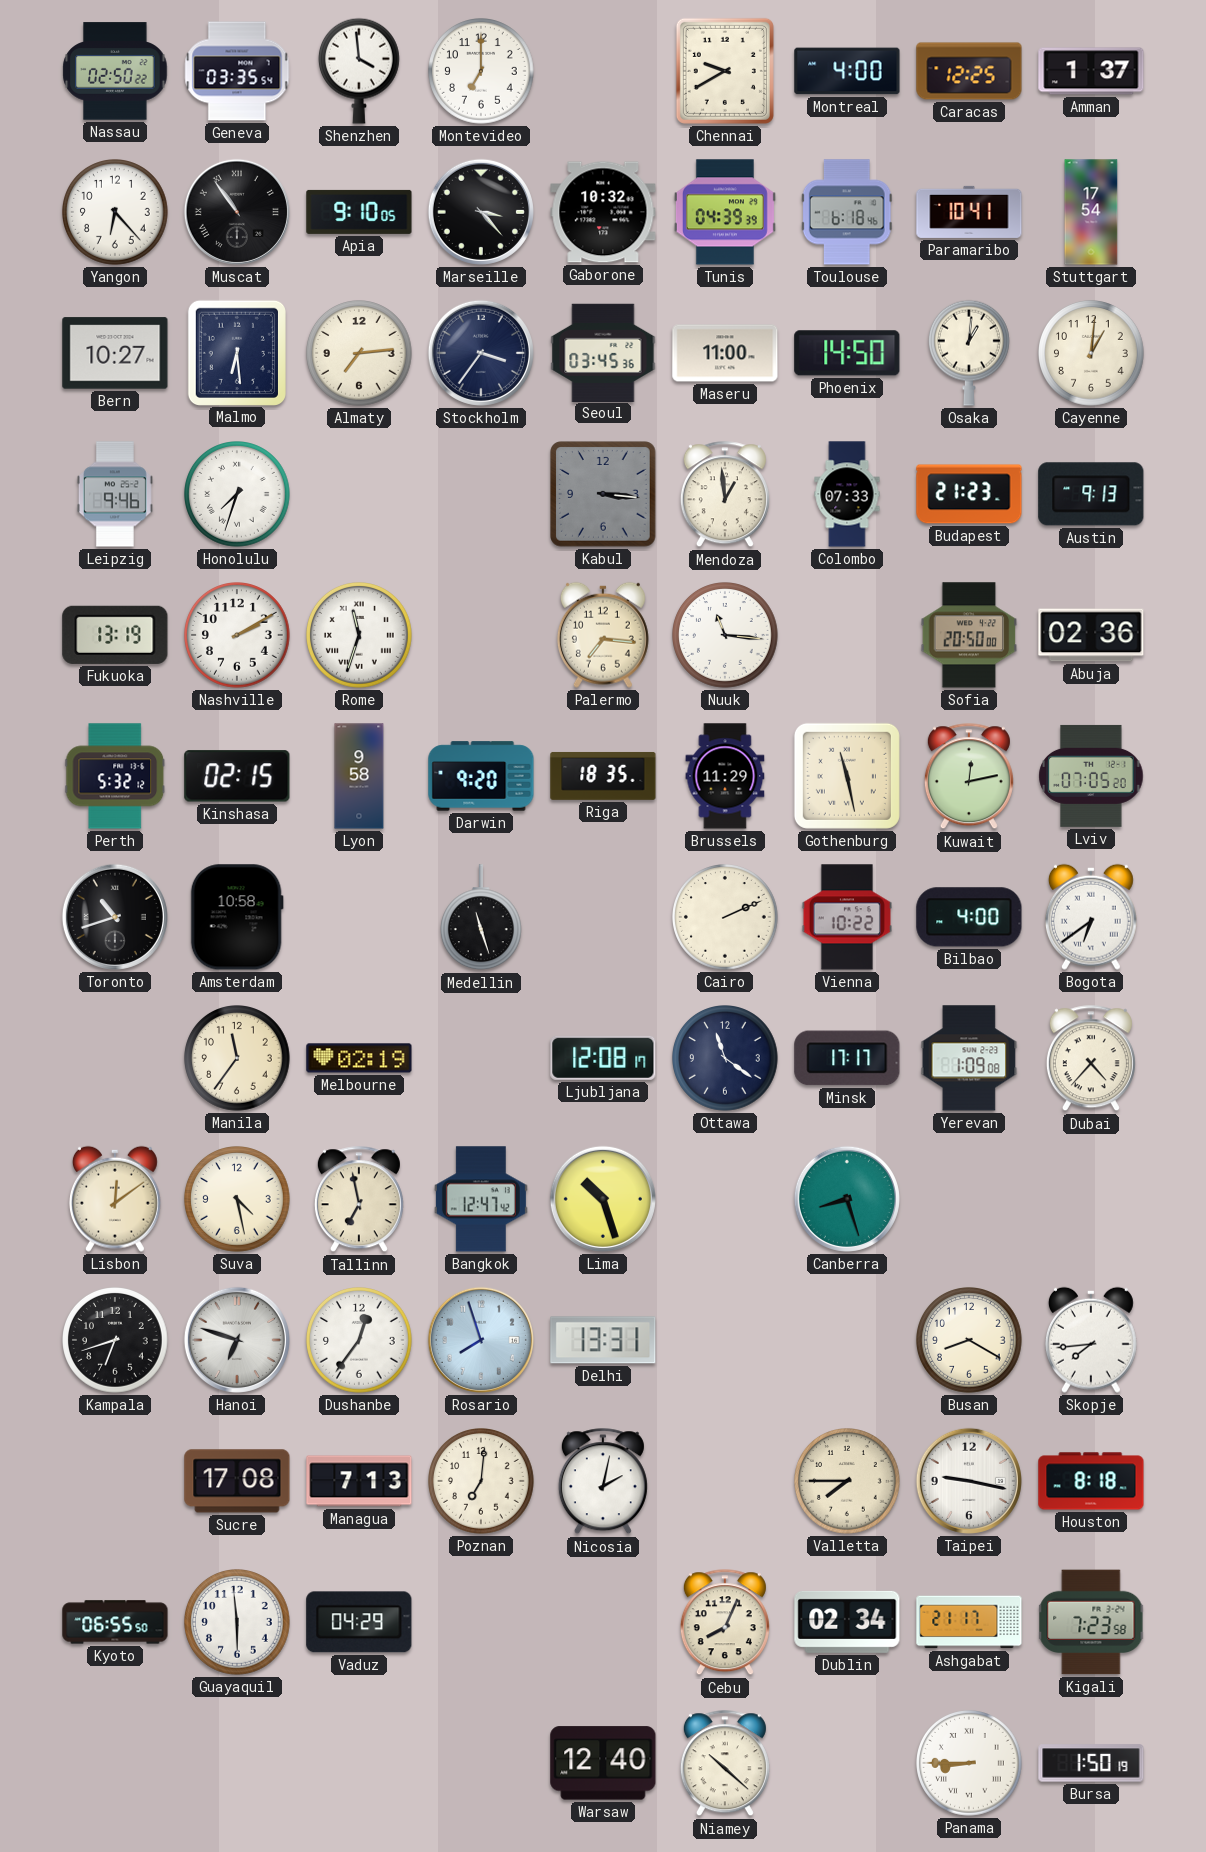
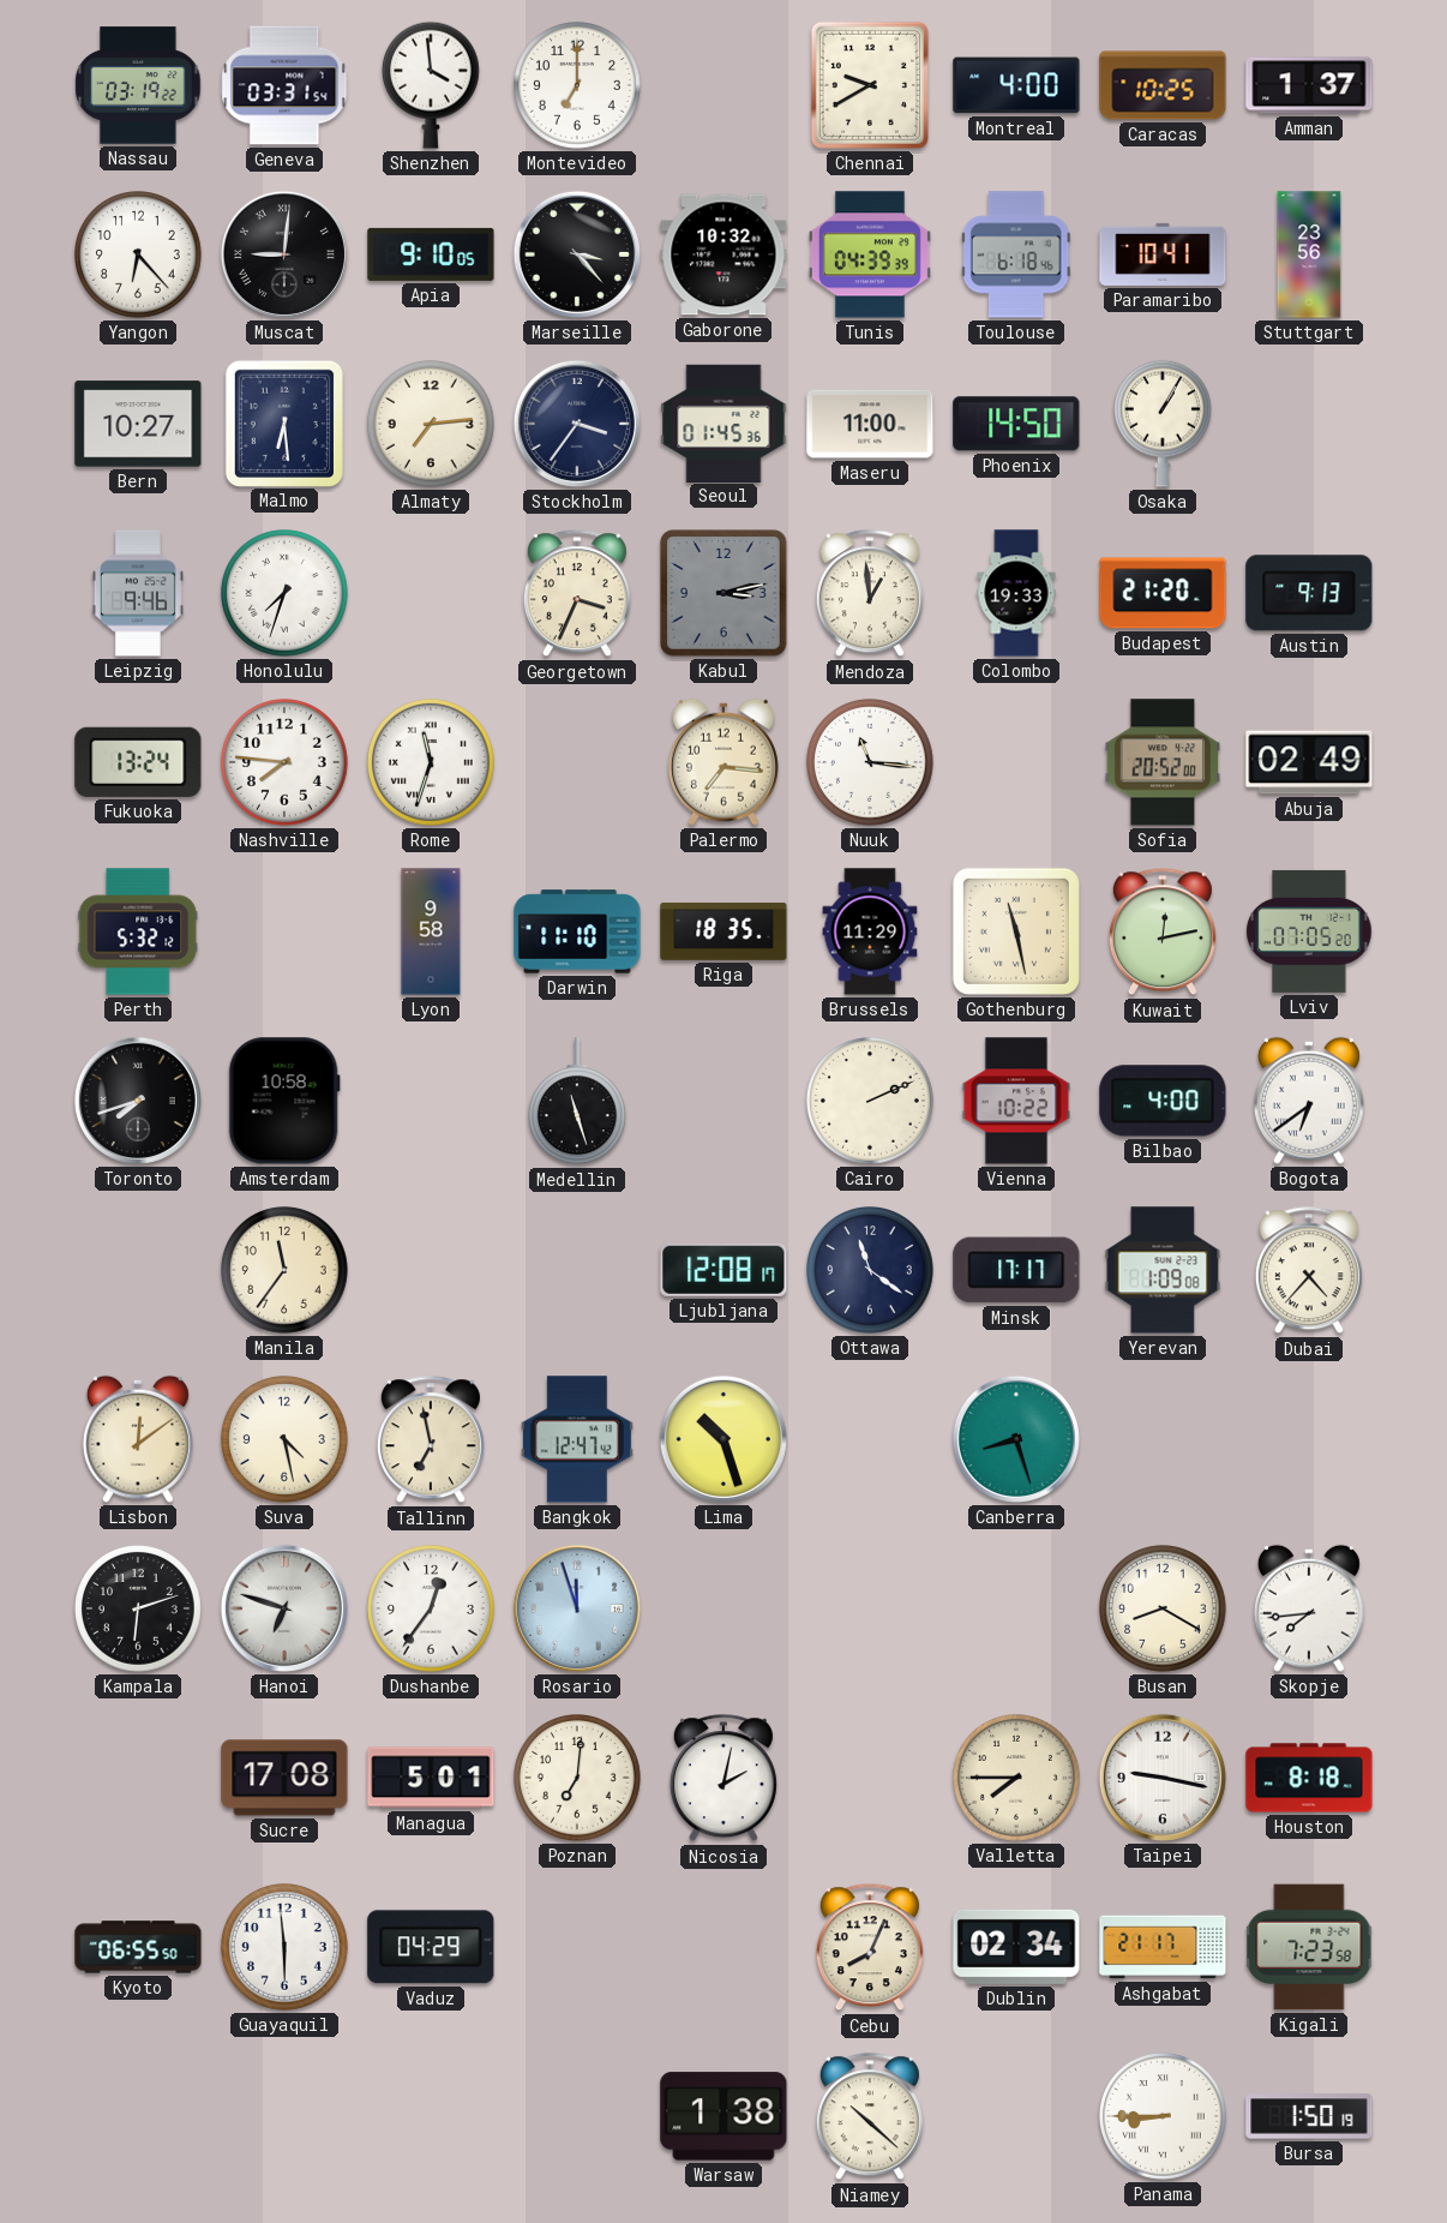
Nassau: 02:50 -> 03:19 (138, 85)
Geneva: 03:35 -> 03:31 (284, 85)
Caracas: 12:25 -> 10:25 (1163, 85)
Muscat: 10:54 -> 9:01 (284, 254)
Stuttgart: 17:54 -> 23:56 (1309, 254)
Seoul: 03:45 -> 01:45 (723, 423)
Osaka: 1:01 -> 1:05 (1163, 424)
Cayenne: 1:01 -> none (1092, 354)
Georgetown: none -> 3:34 (577, 594)
Kabul: 3:16 -> 3:13 (723, 593)
Colombo: 07:33 -> 19:33 (1016, 593)
Budapest: 21:23 -> 21:20 (1163, 593)
Fukuoka: 13:19 -> 13:24 (138, 762)
Nashville: 2:10 -> 7:46 (286, 763)
Sofia: 20:50 -> 20:52 (1163, 762)
Abuja: 02:36 -> 02:49 (1309, 762)
Kinshasa: 02:15 -> none (237, 776)
Darwin: 9:20 -> 11:10 (577, 931)
Toronto: 10:42 -> 7:42 (138, 1101)
Melbourne: 02:19 -> none (359, 1058)
Kampala: 6:42 -> 6:12 (139, 1610)
Rosario: 7:57 -> 11:57 (577, 1608)
Delhi: 13:31 -> none (603, 1340)
Managua: 7:13 -> 5:01 (431, 1778)
Warsaw: 12:40 -> 1:38 (723, 2116)
